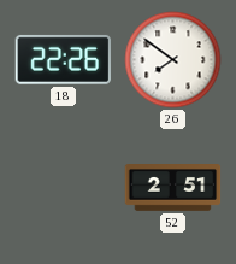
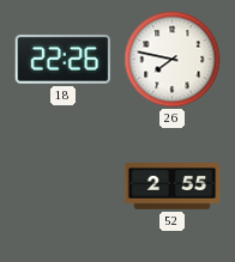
26: 7:51 -> 7:47 (173, 60)
52: 2:51 -> 2:55 (173, 187)
